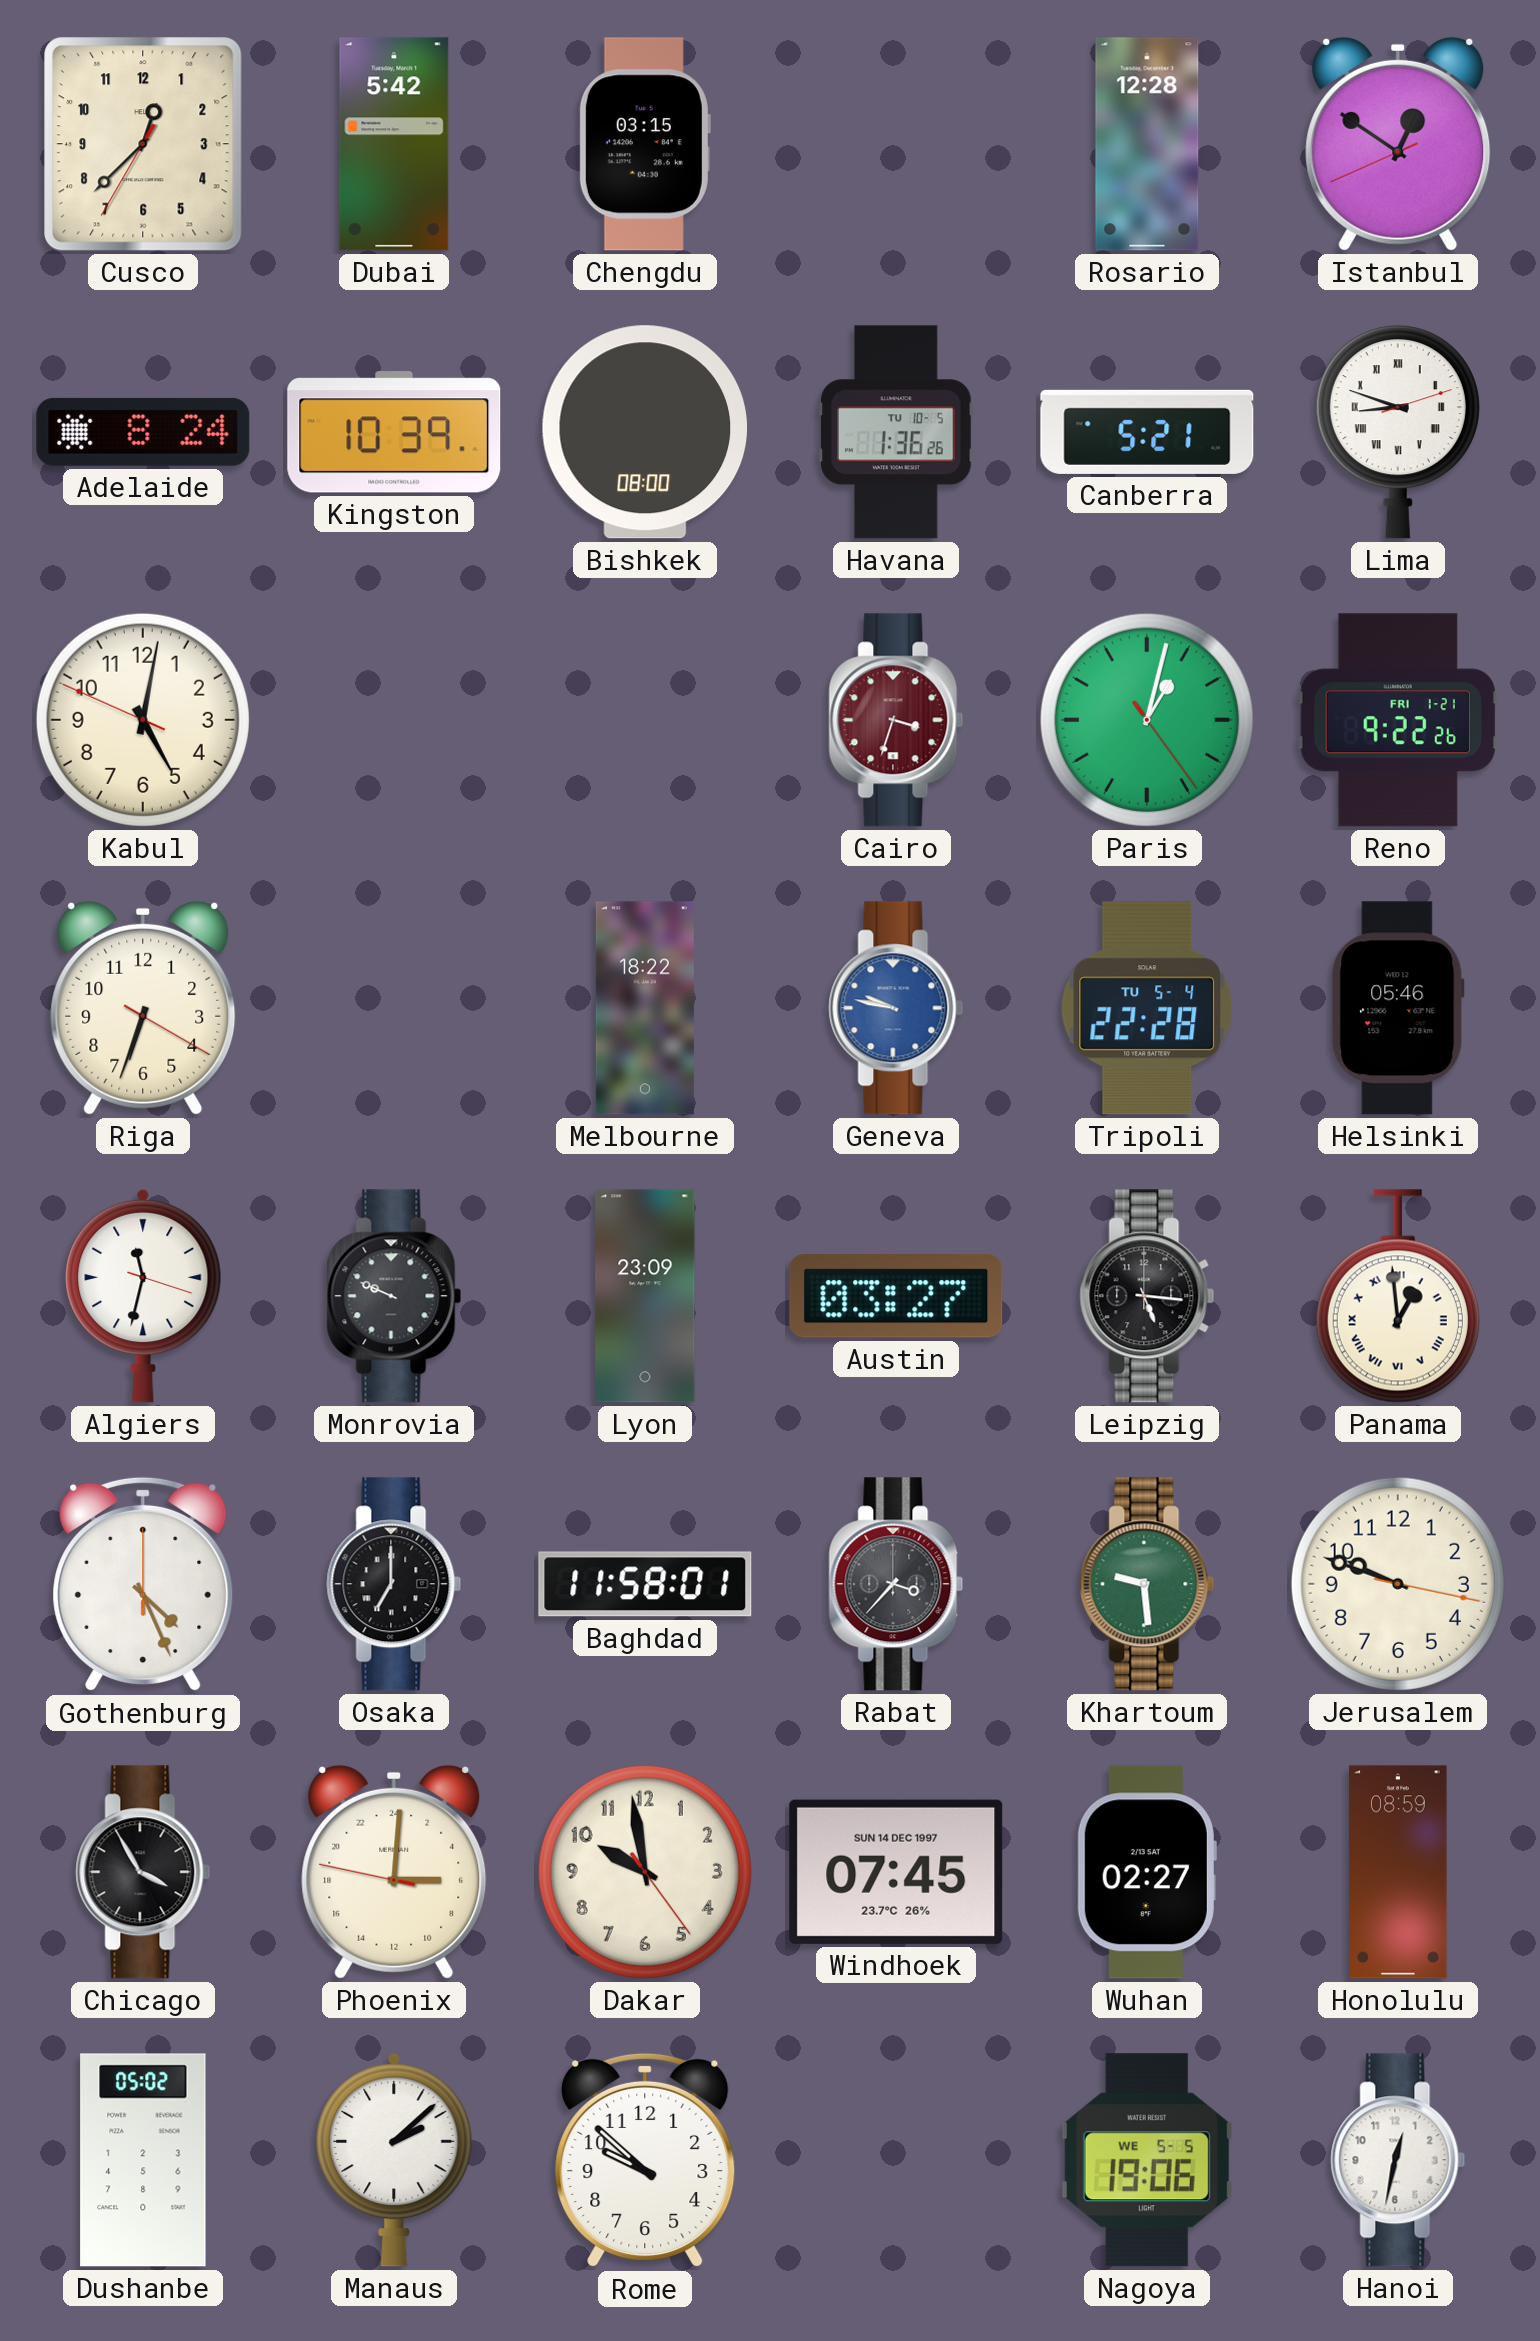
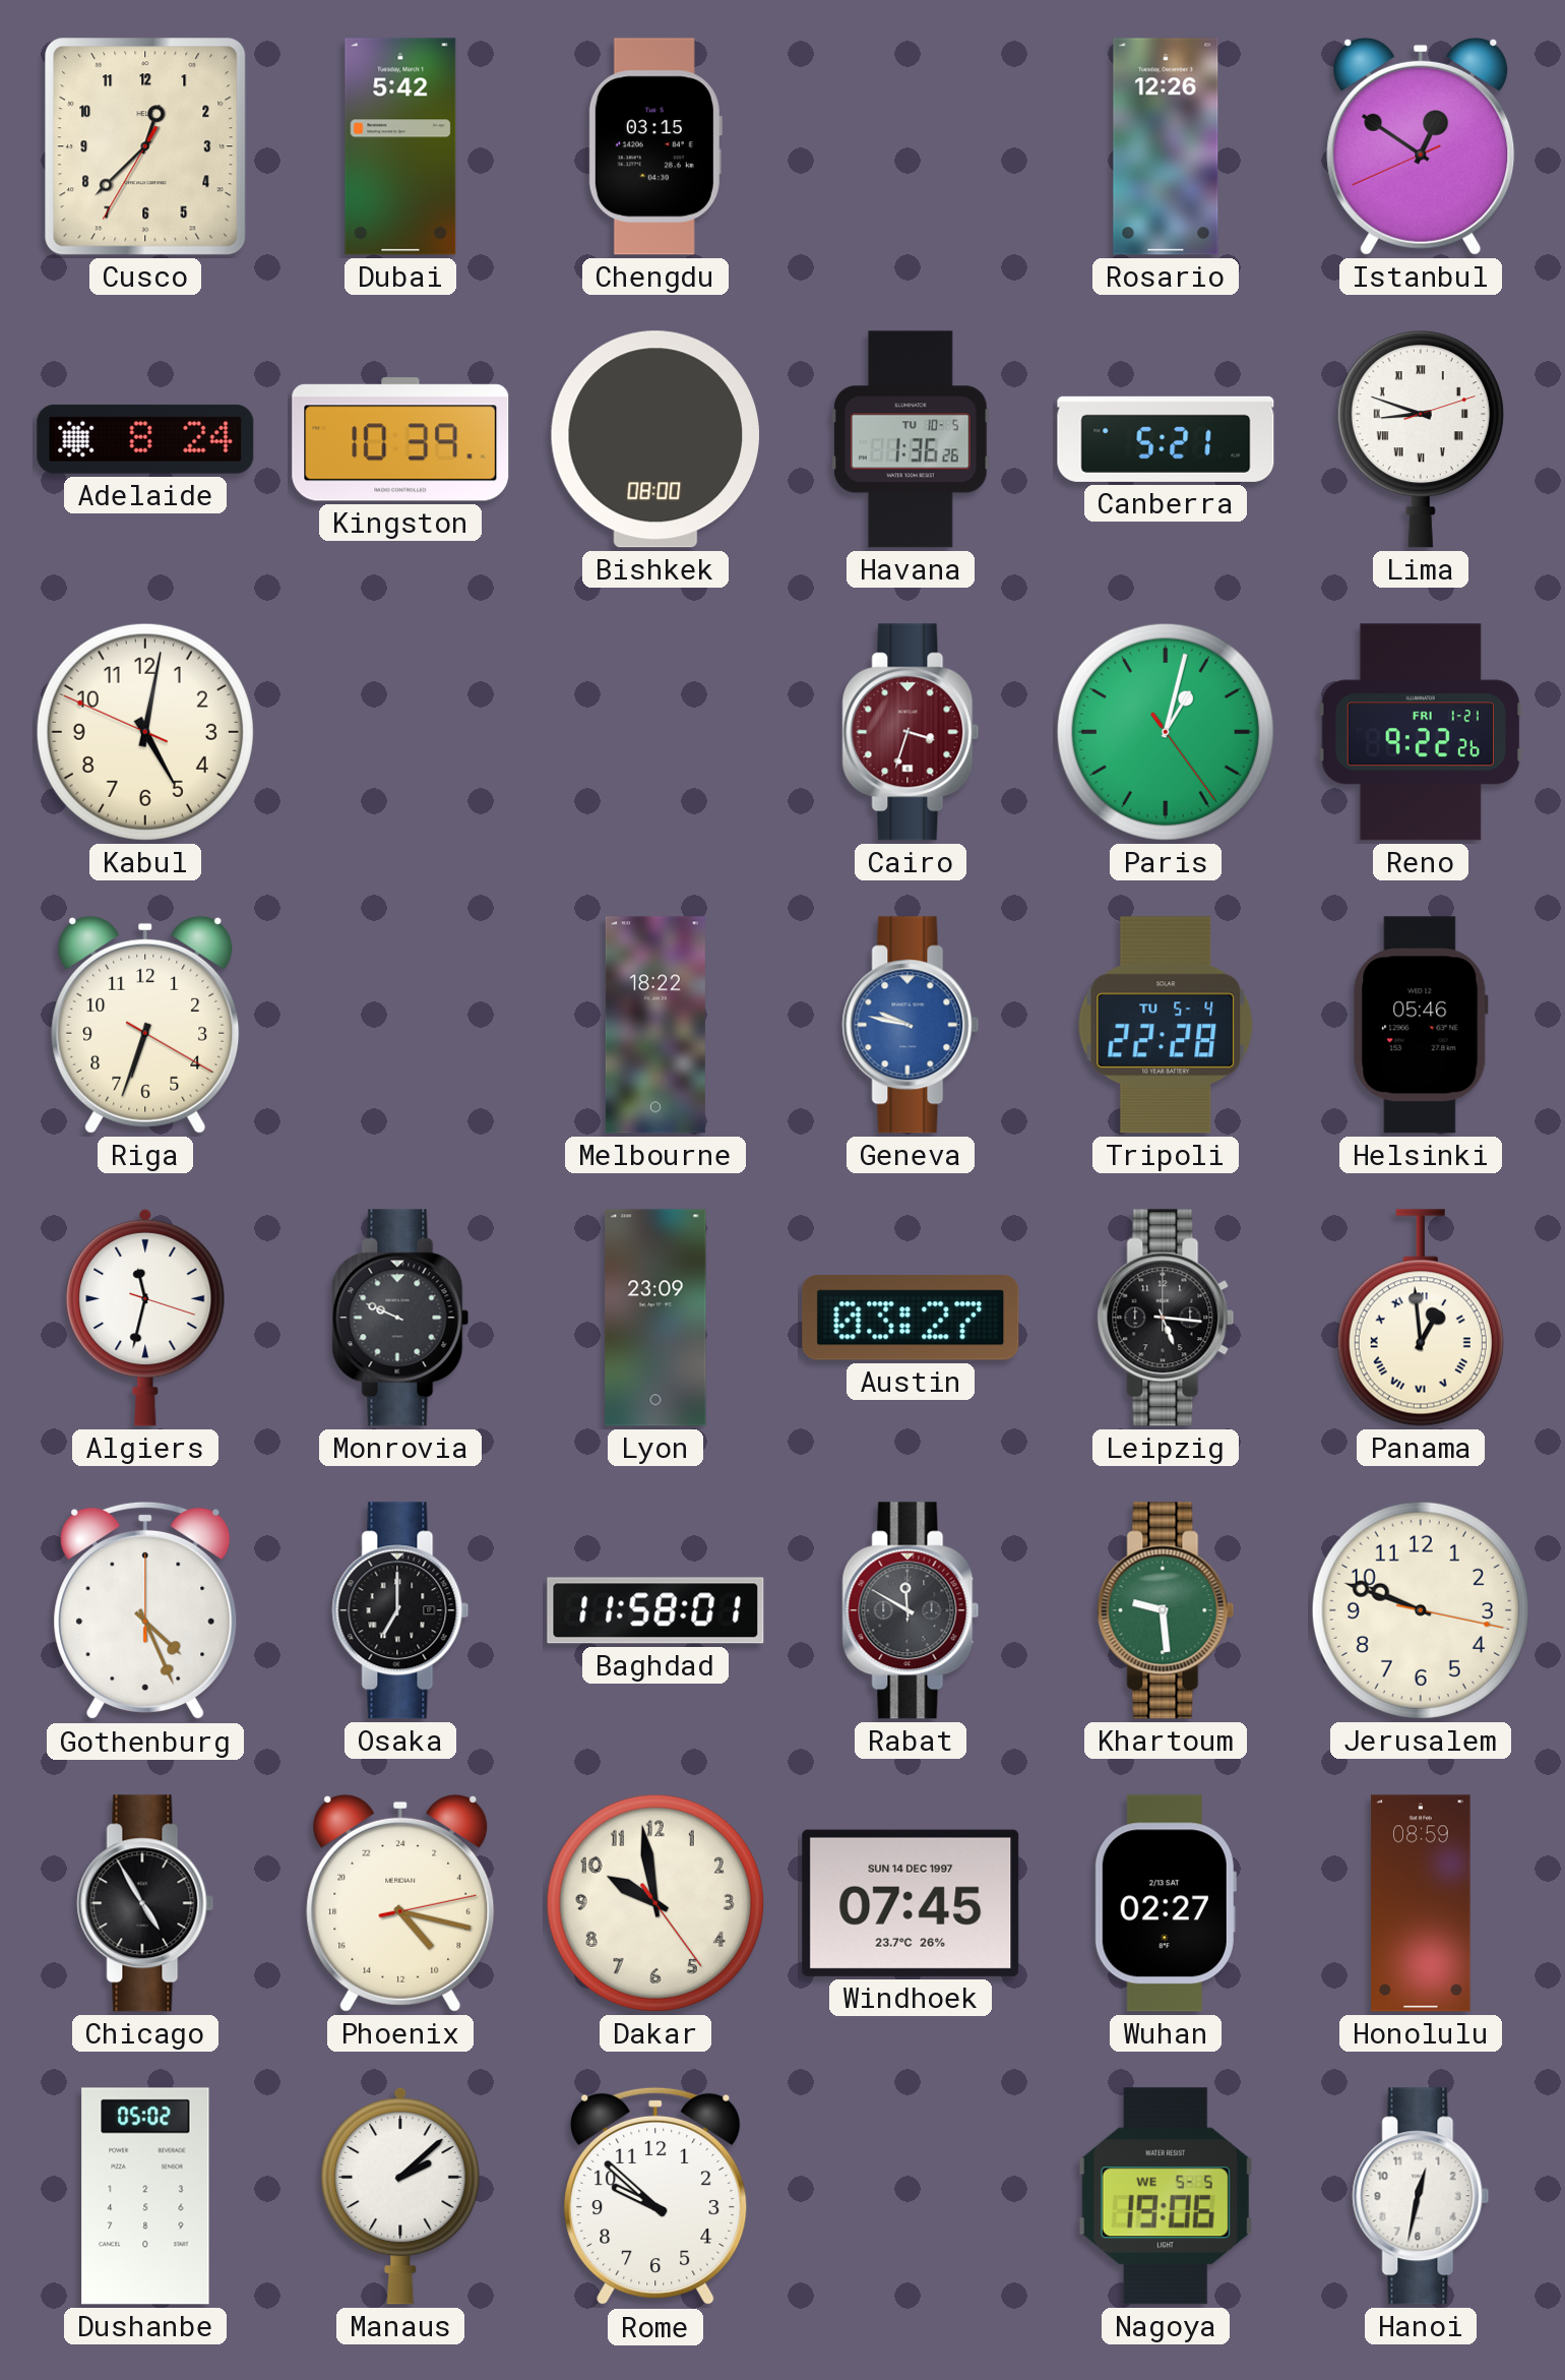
Rosario: 12:28 -> 12:26 (1166, 146)
Rabat: 3:37 -> 11:50 (911, 1610)
Chicago: 3:55 -> 4:55 (145, 1903)
Phoenix: 6:00 -> 9:17 (400, 1903)
